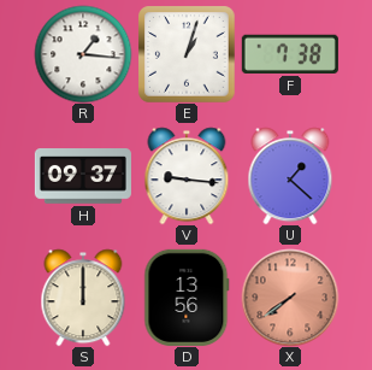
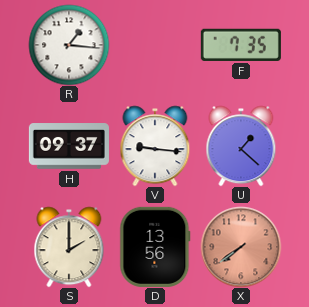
E: 1:03 -> none (187, 54)
F: 7:38 -> 7:35 (241, 45)
S: 12:00 -> 2:00 (69, 247)
